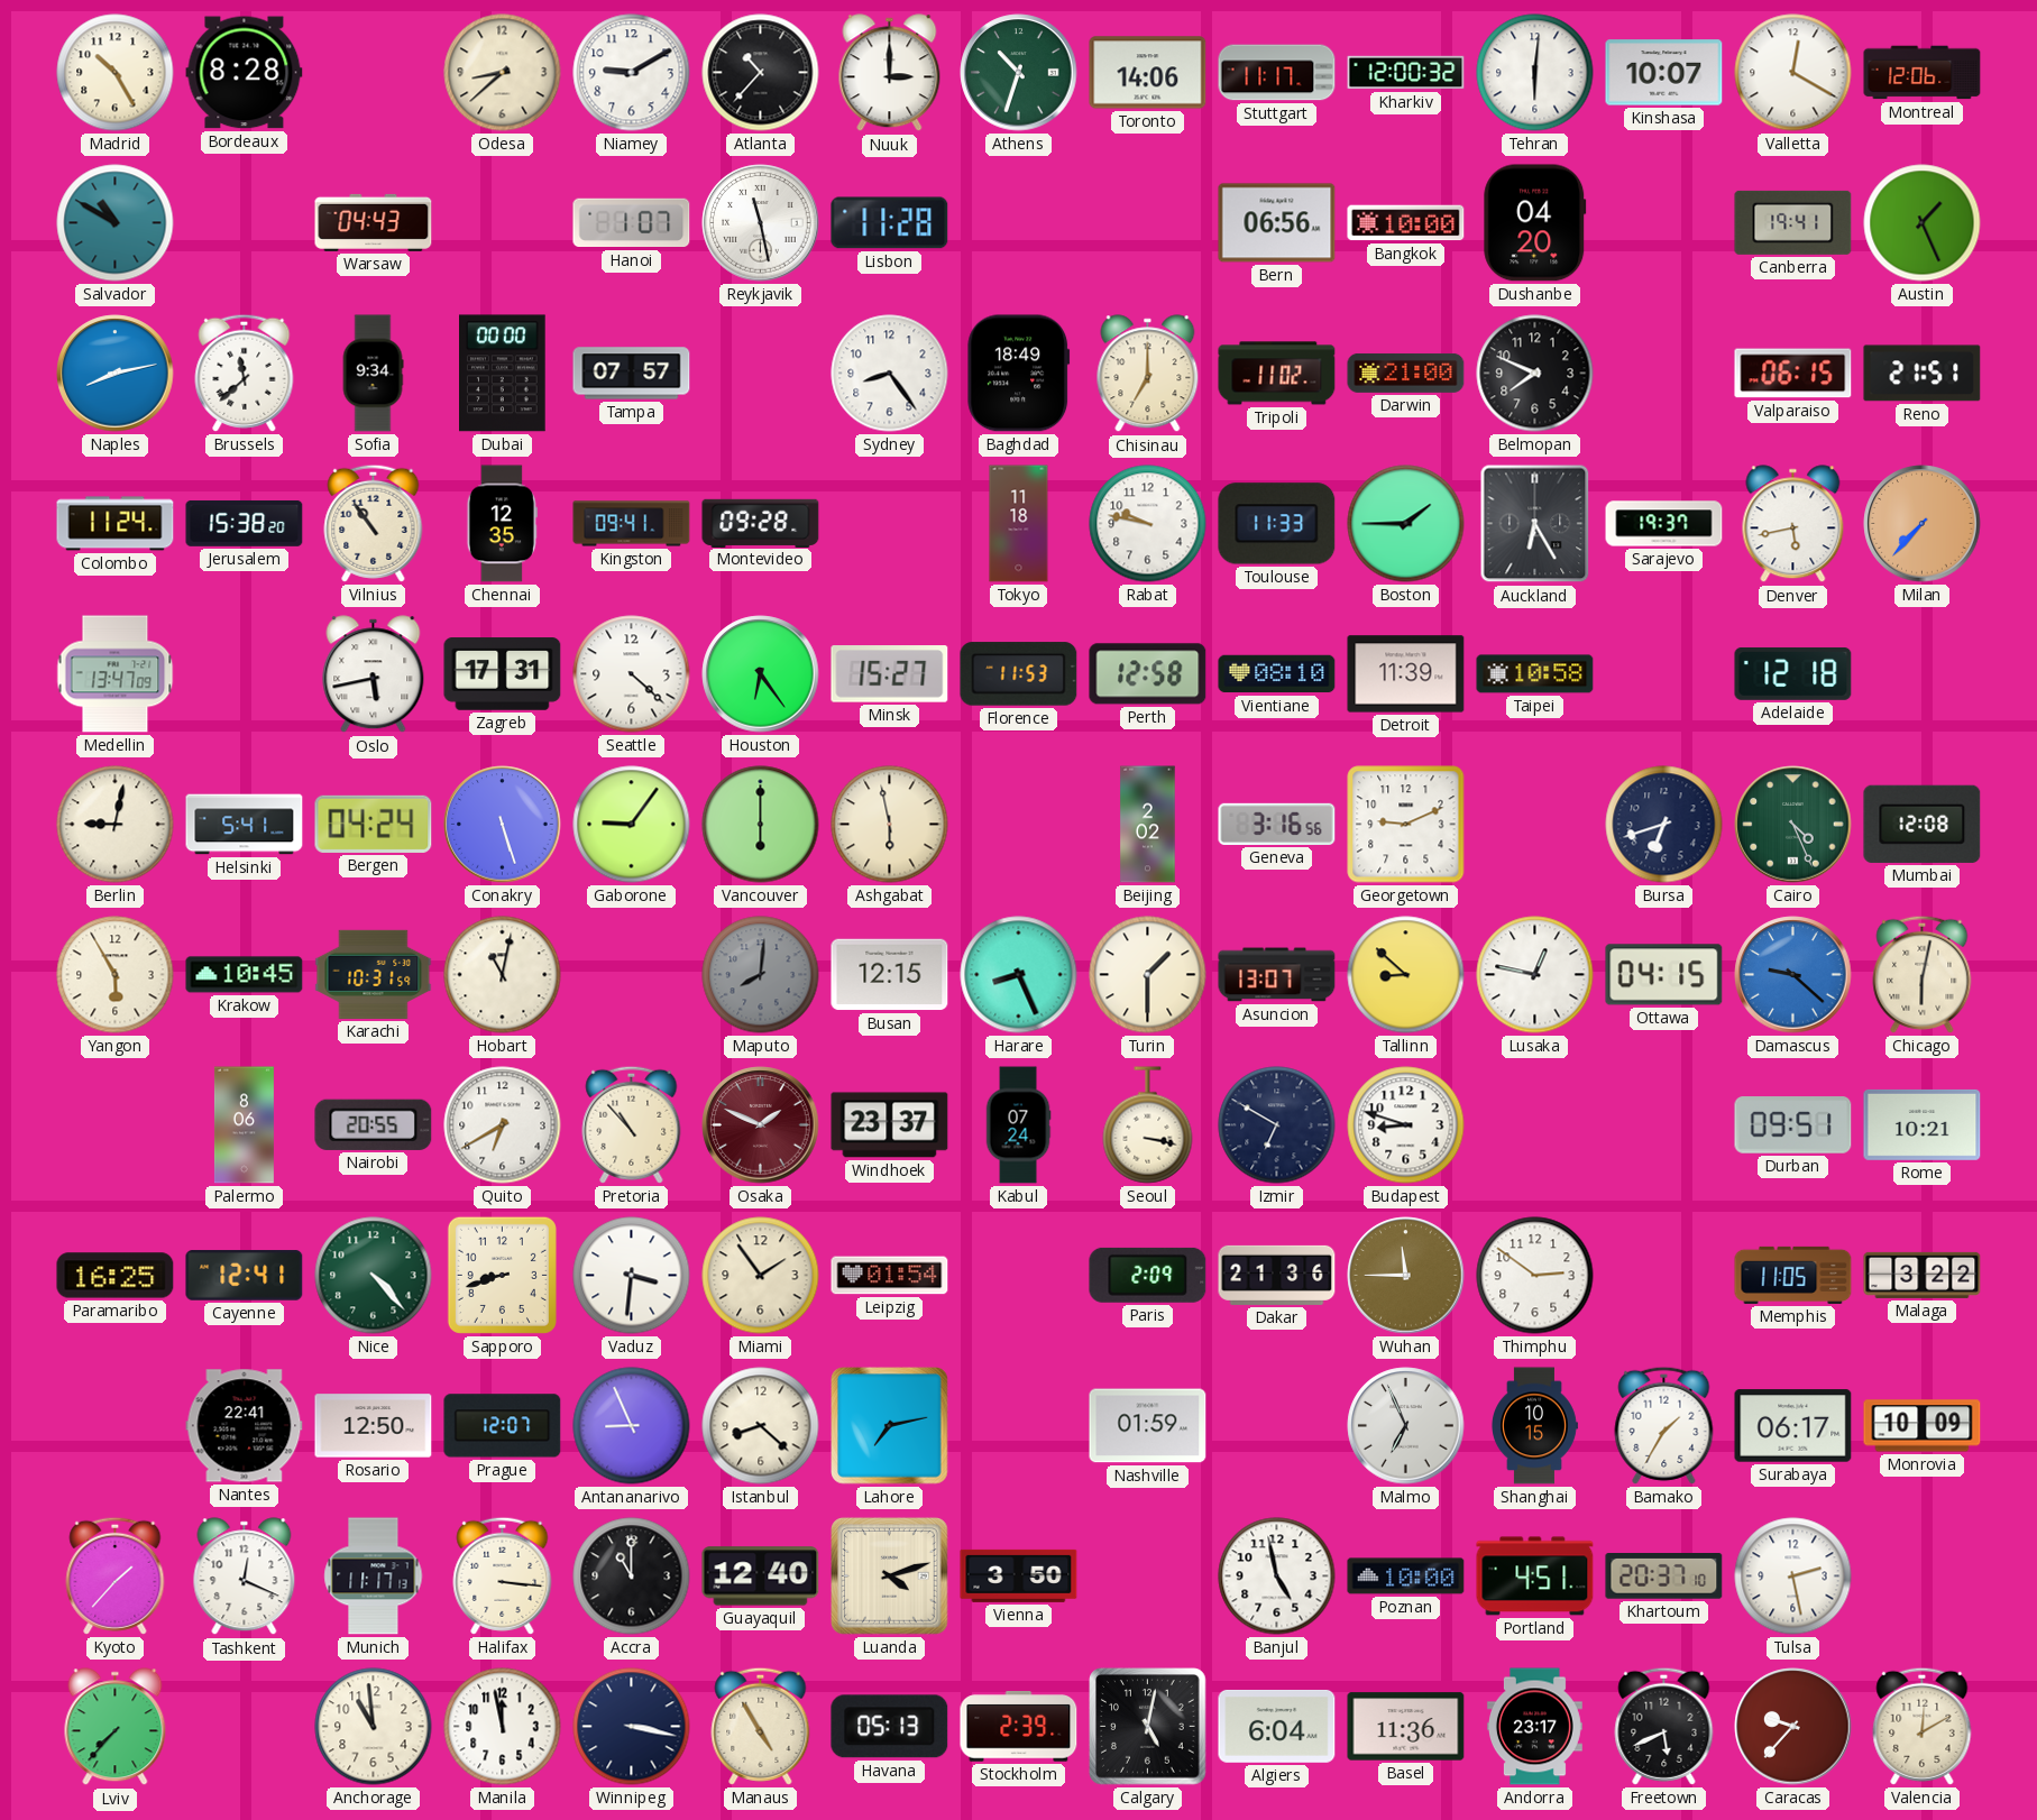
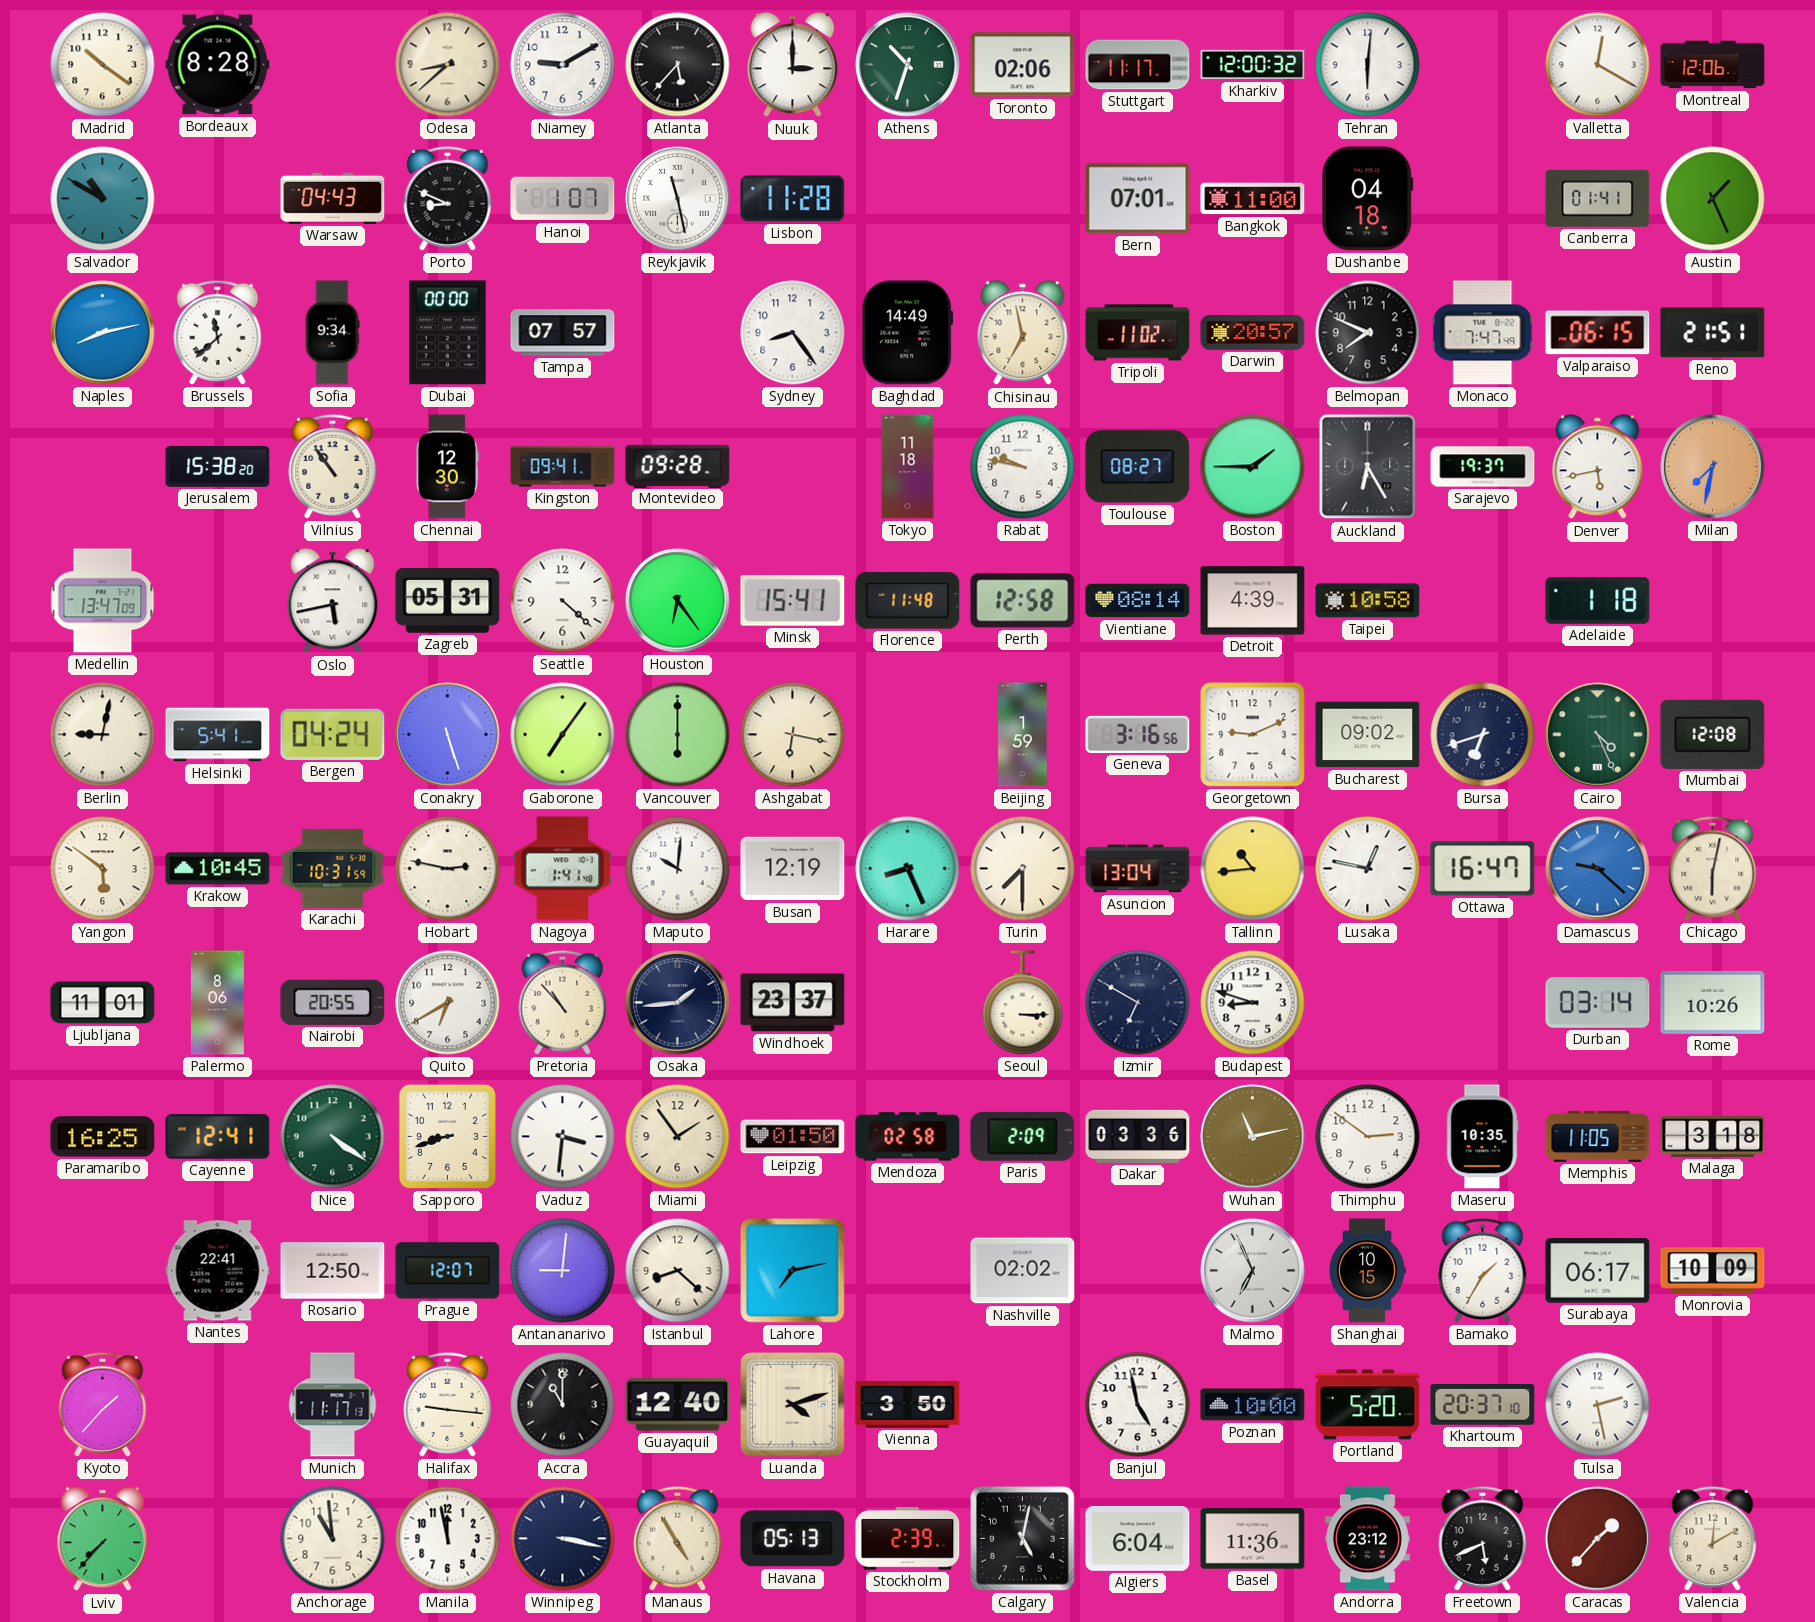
Madrid: 10:25 -> 10:21 (103, 65)
Atlanta: 10:37 -> 5:37 (678, 65)
Toronto: 14:06 -> 02:06 (1023, 65)
Kinshasa: 10:07 -> none (1664, 73)
Porto: none -> 8:49 (448, 198)
Bern: 06:56 -> 07:01 (1138, 199)
Bangkok: 10:00 -> 11:00 (1253, 199)
Dushanbe: 04:20 -> 04:18 (1368, 199)
Canberra: 19:41 -> 01:41 (1598, 198)
Baghdad: 18:49 -> 14:49 (908, 333)
Chisinau: 7:00 -> 6:58 (1023, 333)
Darwin: 21:00 -> 20:57 (1253, 332)
Monaco: none -> 7:47 (1483, 333)
Colombo: 11:24 -> none (116, 524)
Chennai: 12:35 -> 12:30 (447, 467)
Toulouse: 11:33 -> 08:27 (1138, 467)
Milan: 7:37 -> 7:32 (1713, 467)
Zagreb: 17:31 -> 05:31 (448, 601)
Minsk: 15:27 -> 15:41 (793, 601)
Florence: 11:53 -> 11:48 (908, 601)
Vientiane: 08:10 -> 08:14 (1138, 601)
Detroit: 11:39 -> 4:39 (1253, 601)
Adelaide: 12:18 -> 1:18 (1598, 601)
Gaborone: 9:06 -> 7:06 (563, 735)
Ashgabat: 5:58 -> 6:17 (793, 735)
Beijing: 2:02 -> 1:59 (1023, 735)
Bucharest: none -> 09:02 (1368, 735)
Yangon: 5:55 -> 5:51 (103, 869)
Hobart: 11:02 -> 2:47 (448, 869)
Nagoya: none -> 1:41 (563, 869)
Maputo: 8:01 -> 10:01 (678, 869)
Maputo dial: grey -> white (678, 869)
Busan: 12:15 -> 12:19 (793, 869)
Turin: 1:30 -> 7:30 (1023, 869)
Asuncion: 13:07 -> 13:04 (1138, 869)
Tallinn: 8:52 -> 10:44 (1253, 869)
Ottawa: 04:15 -> 16:47 (1483, 869)
Ljubljana: none -> 11:01 (103, 1003)
Osaka: 1:49 -> 1:44 (678, 1003)
Osaka dial: burgundy -> navy (678, 1003)
Kabul: 07:24 -> none (1018, 1125)
Seoul: 3:17 -> 3:15 (1023, 1003)
Durban: 09:51 -> 03:14 (1598, 1003)
Rome: 10:21 -> 10:26 (1713, 1002)
Nice: 4:23 -> 4:21 (333, 1137)
Leipzig: 01:54 -> 01:50 (793, 1137)
Mendoza: none -> 02:58 (908, 1137)
Dakar: 21:36 -> 03:36 (1138, 1136)
Wuhan: 11:45 -> 11:13 (1253, 1137)
Maseru: none -> 10:35 (1483, 1137)
Malaga: 3:22 -> 3:18 (1713, 1136)
Antananarivo: 8:56 -> 9:01 (563, 1271)
Nashville: 01:59 -> 02:02 (1023, 1271)
Tashkent: 12:19 -> none (245, 1577)
Halifax: 3:16 -> 9:16 (448, 1404)
Portland: 4:51 -> 5:20 (1368, 1405)
Andorra: 23:17 -> 23:12 (1367, 1539)
Caracas: 9:37 -> 1:37 (1598, 1539)
